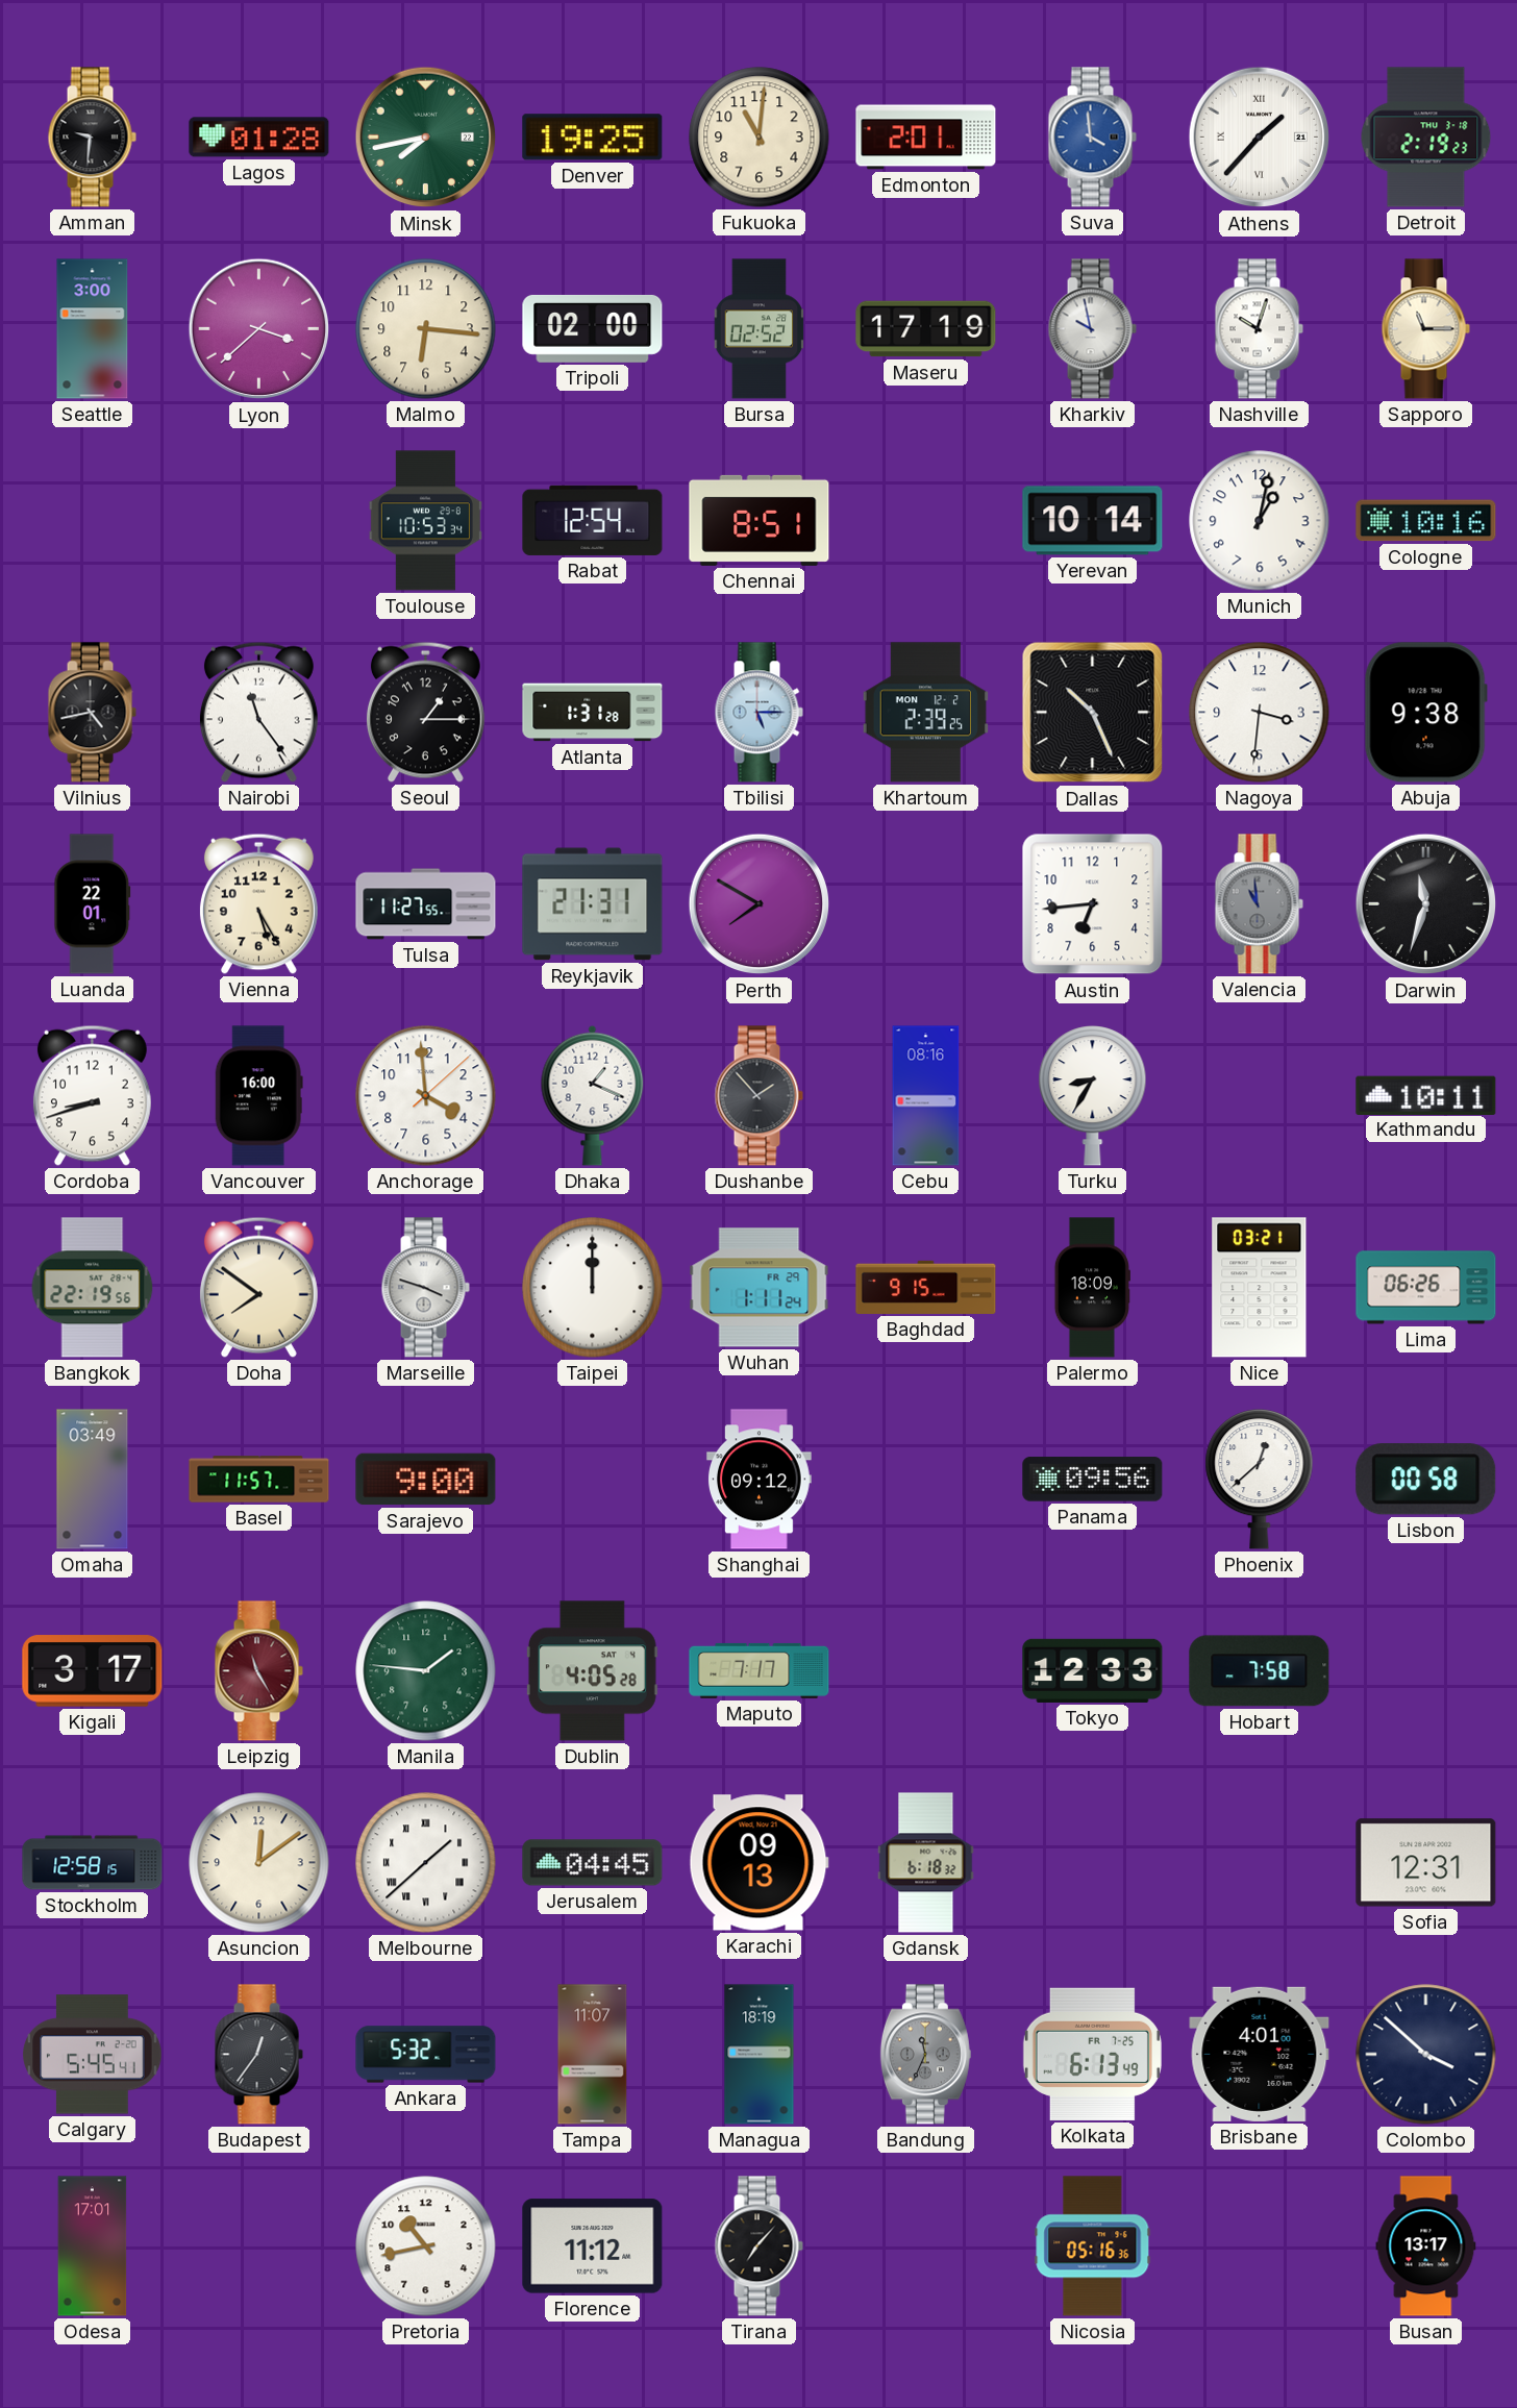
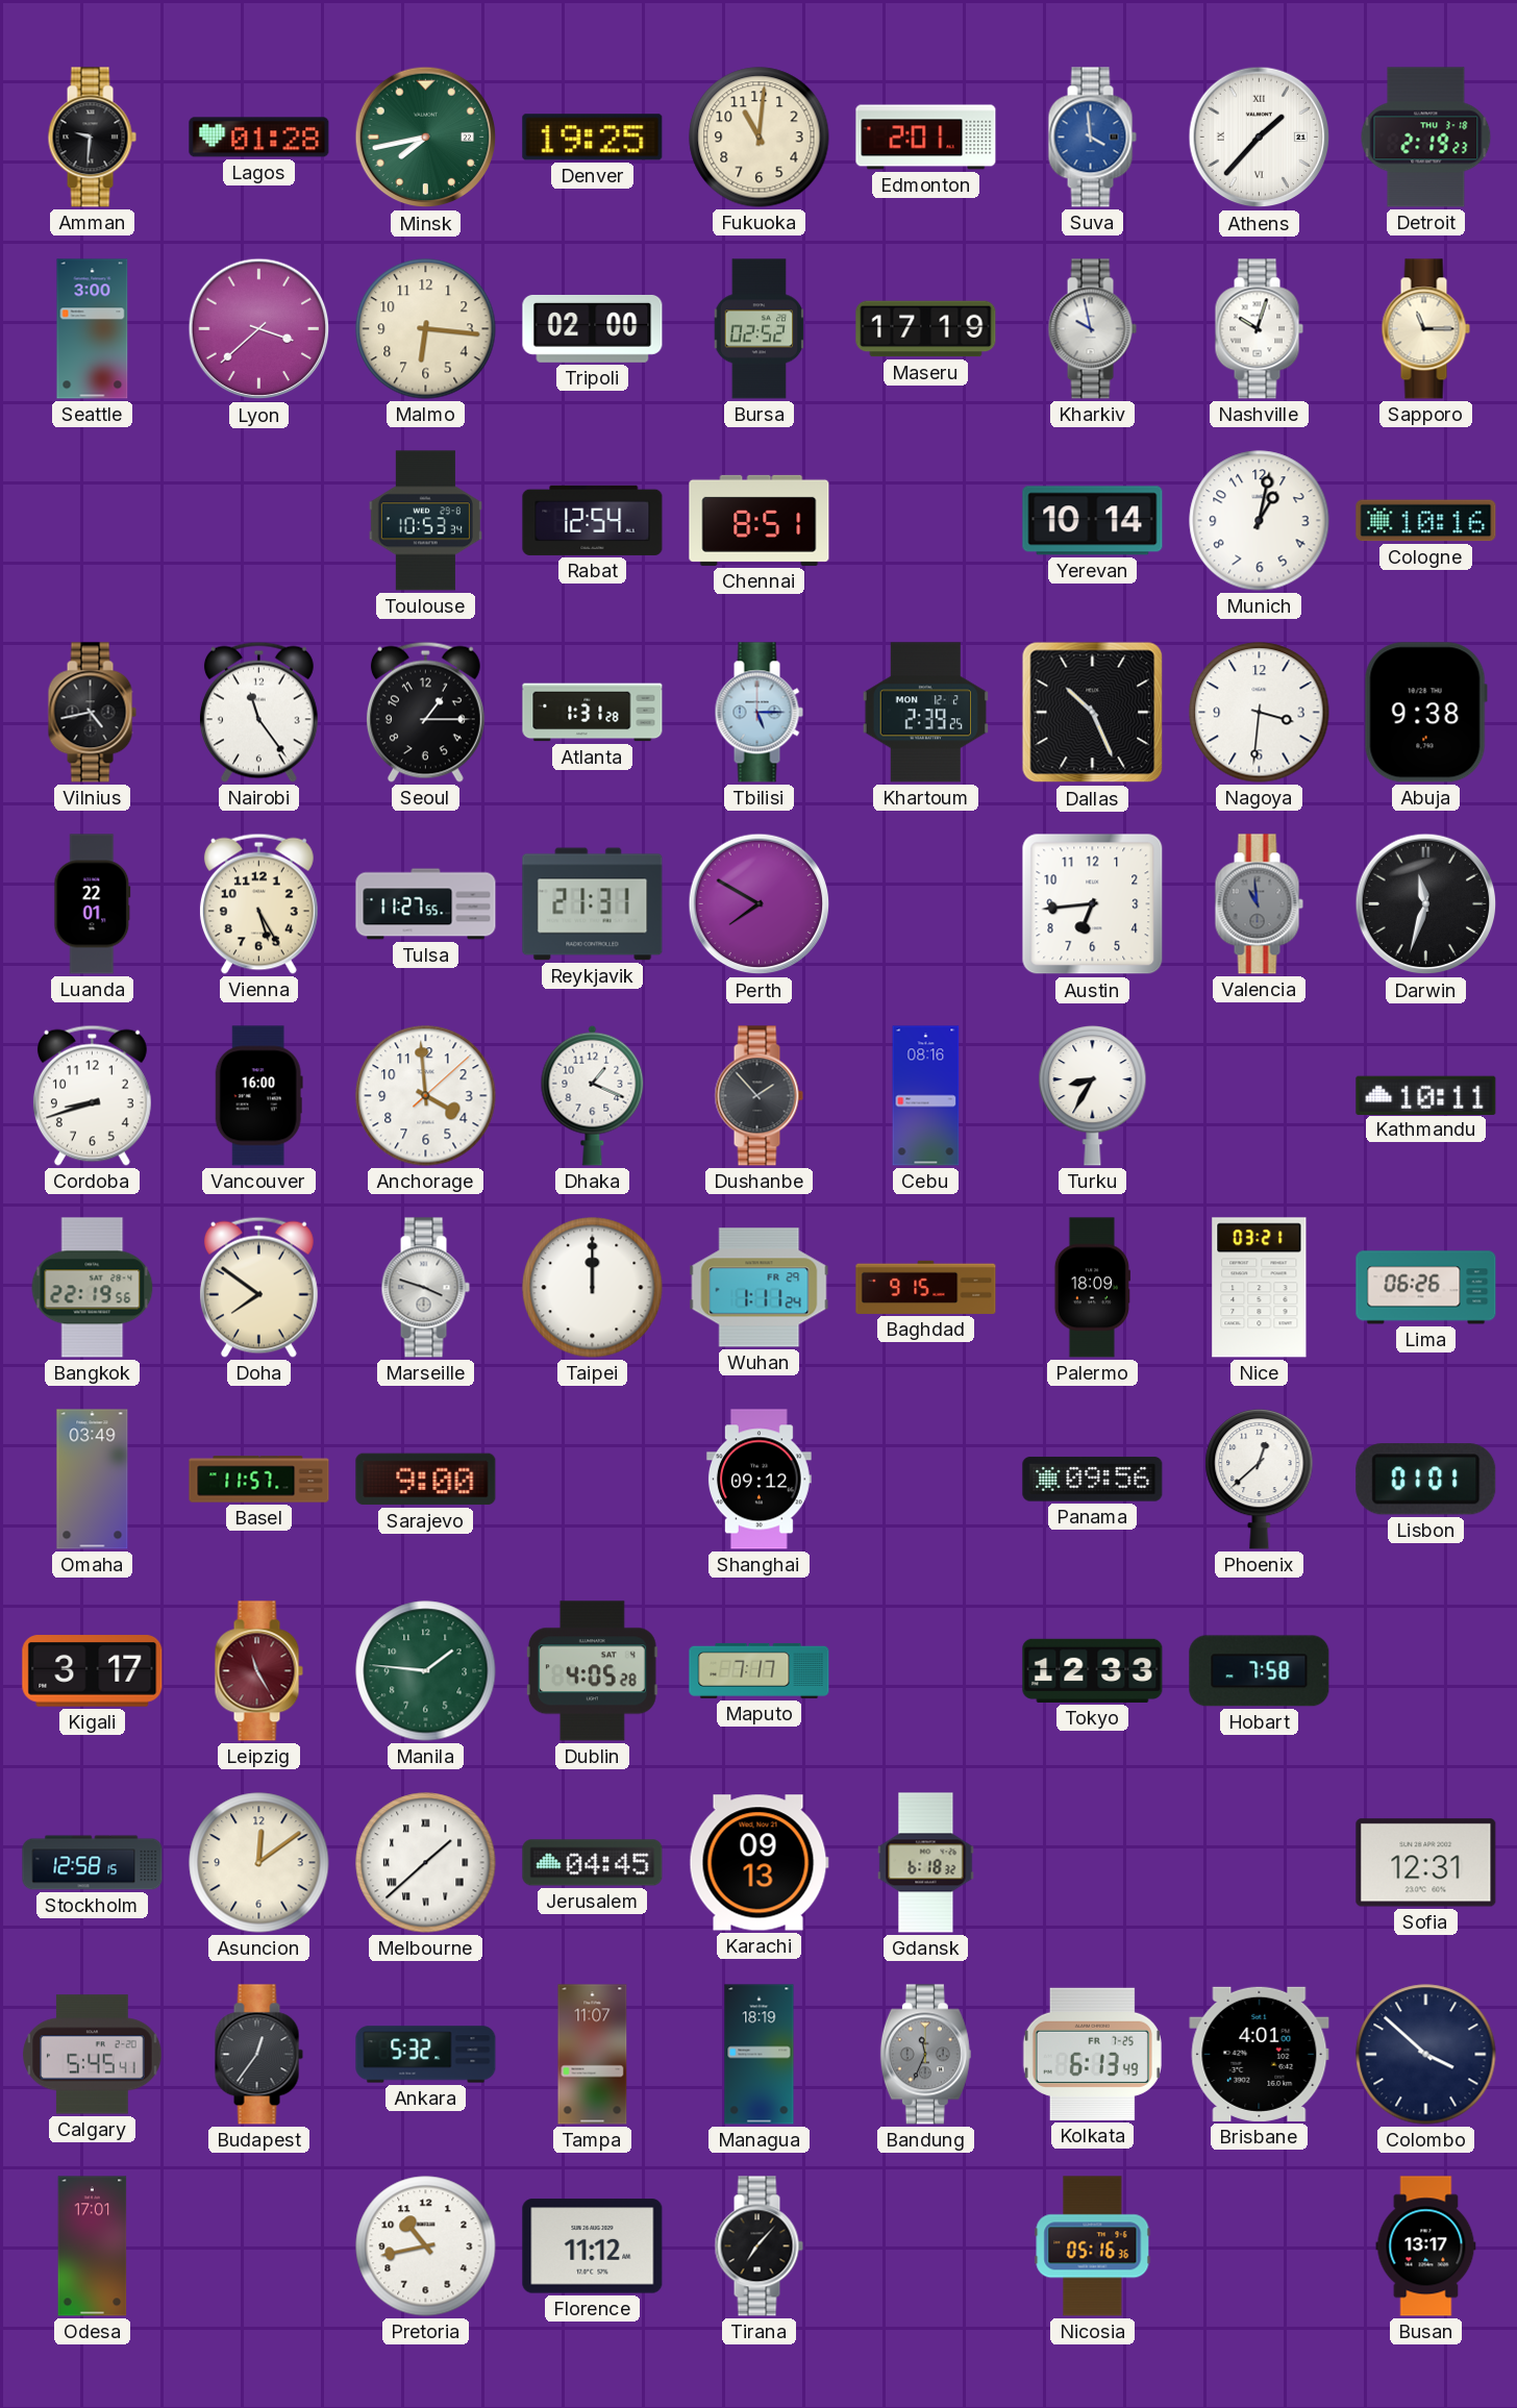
Lisbon: 00:58 -> 01:01 (1426, 1480)
